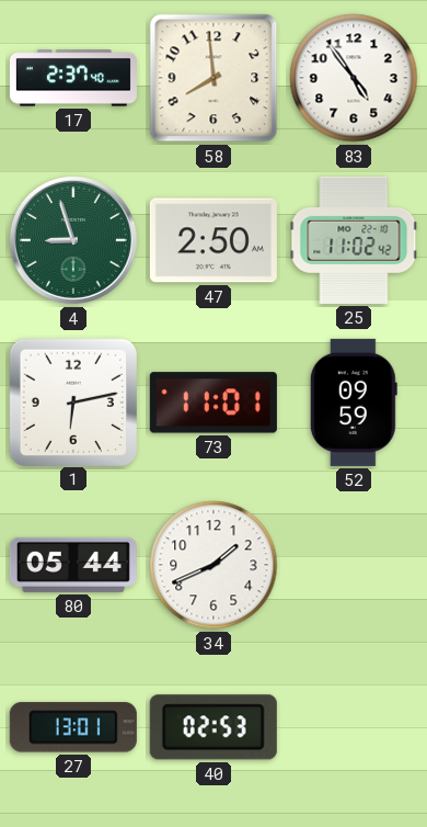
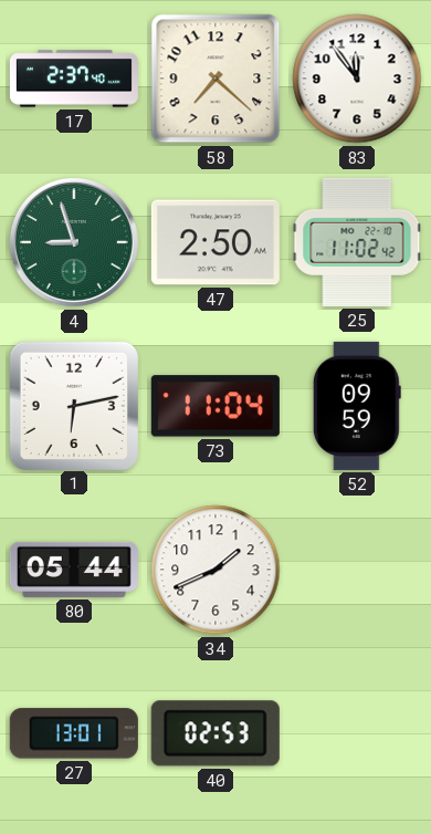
58: 7:59 -> 7:22 (215, 79)
83: 4:54 -> 11:54 (357, 79)
73: 11:01 -> 11:04 (215, 406)
